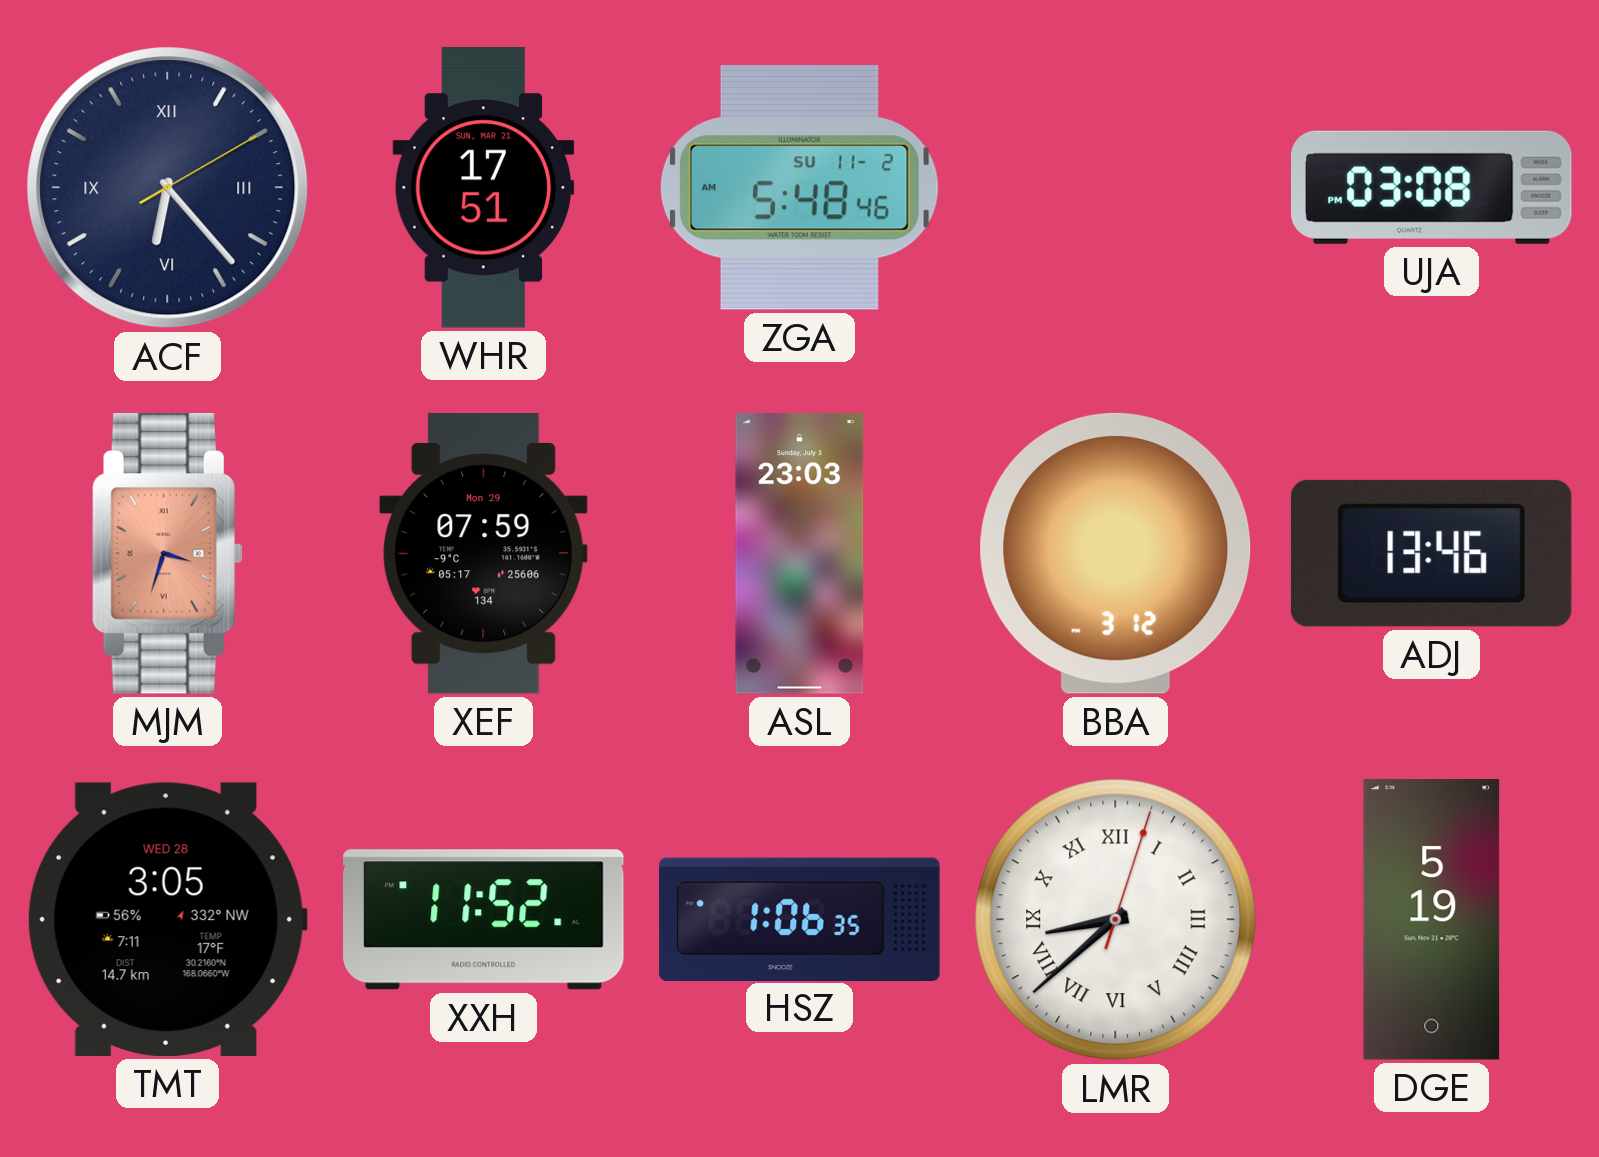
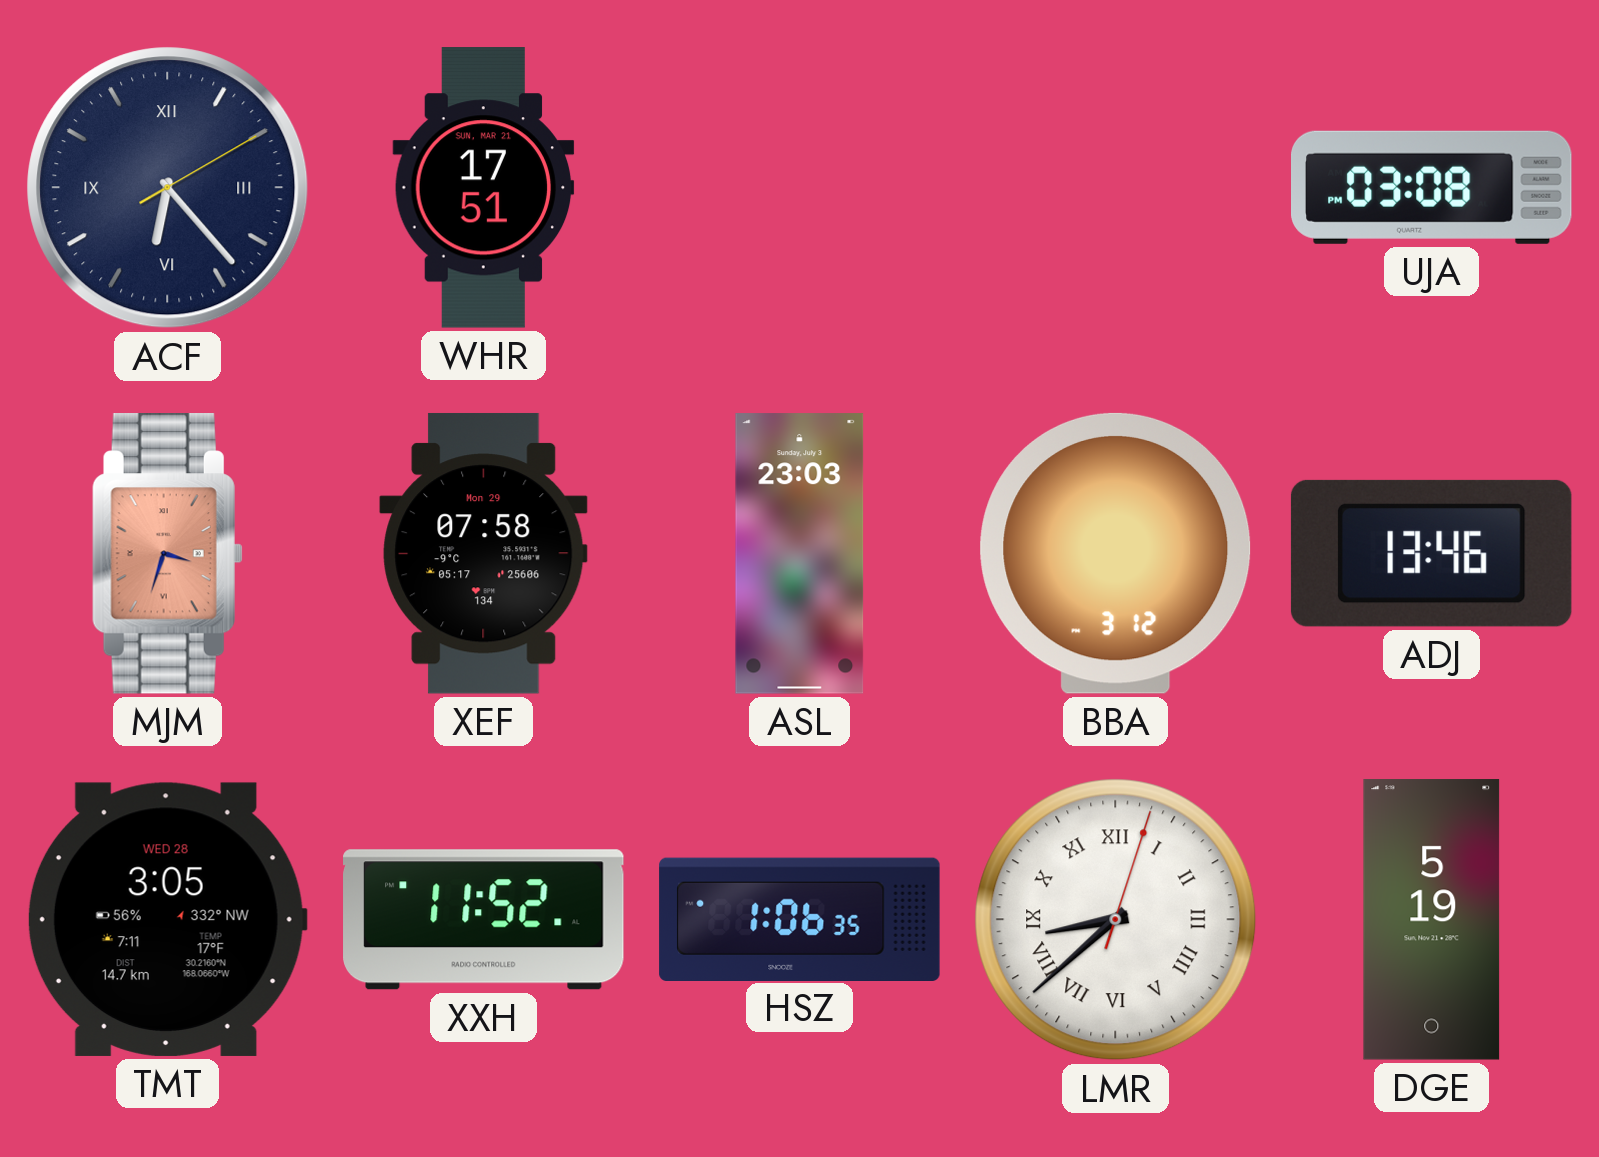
ZGA: 5:48 -> none (799, 187)
XEF: 07:59 -> 07:58 (484, 553)
